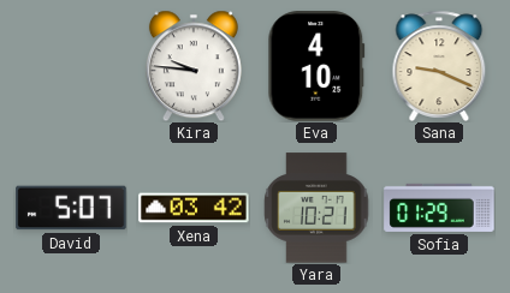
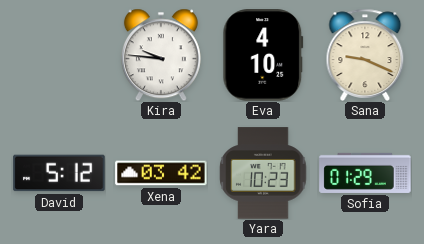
David: 5:07 -> 5:12 (59, 173)
Yara: 10:21 -> 10:23 (263, 173)
